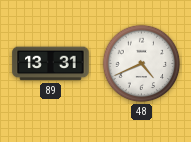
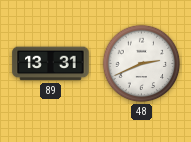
48: 4:41 -> 2:41 (142, 64)
